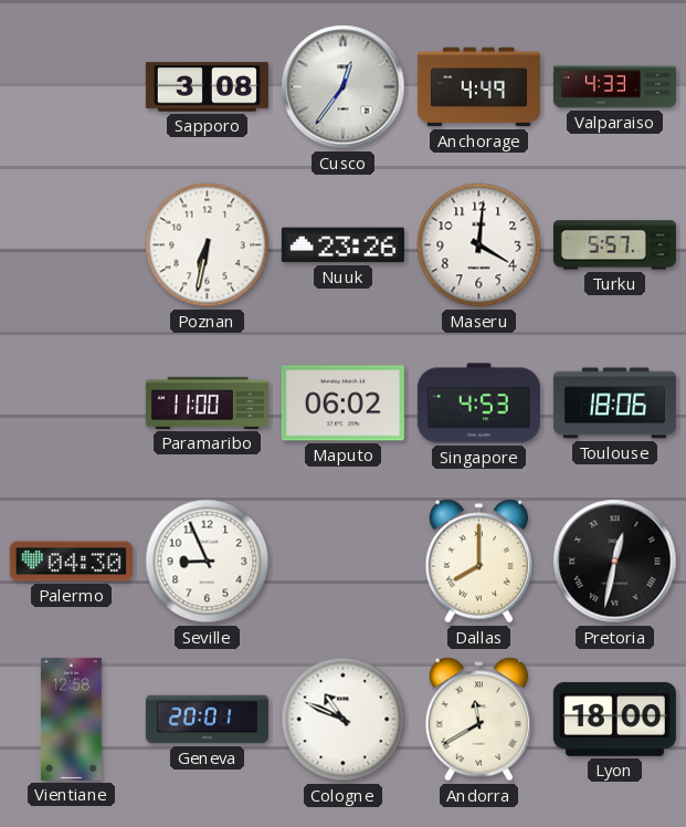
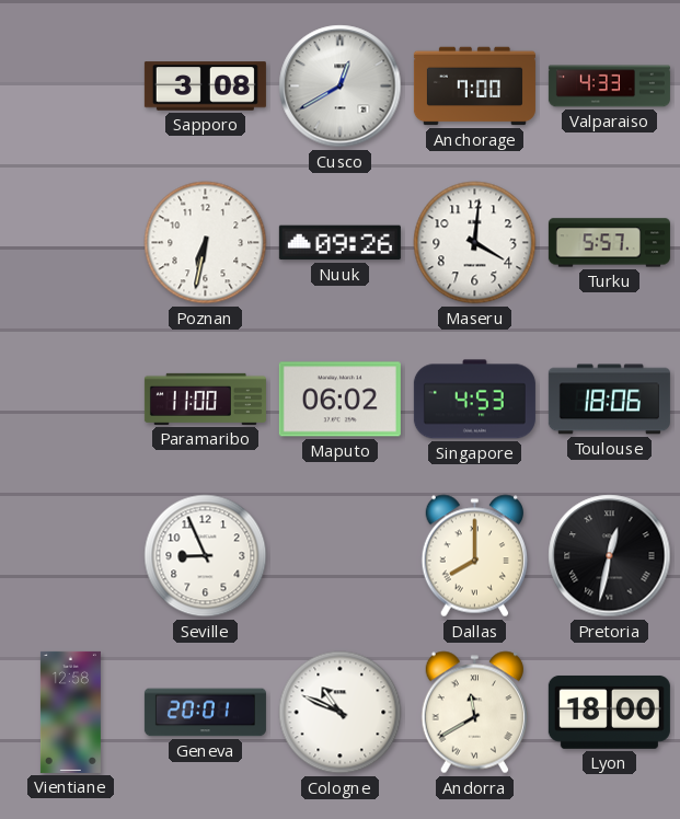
Cusco: 12:36 -> 12:40 (341, 86)
Anchorage: 4:49 -> 7:00 (474, 86)
Nuuk: 23:26 -> 09:26 (339, 243)
Palermo: 04:30 -> none (71, 562)
